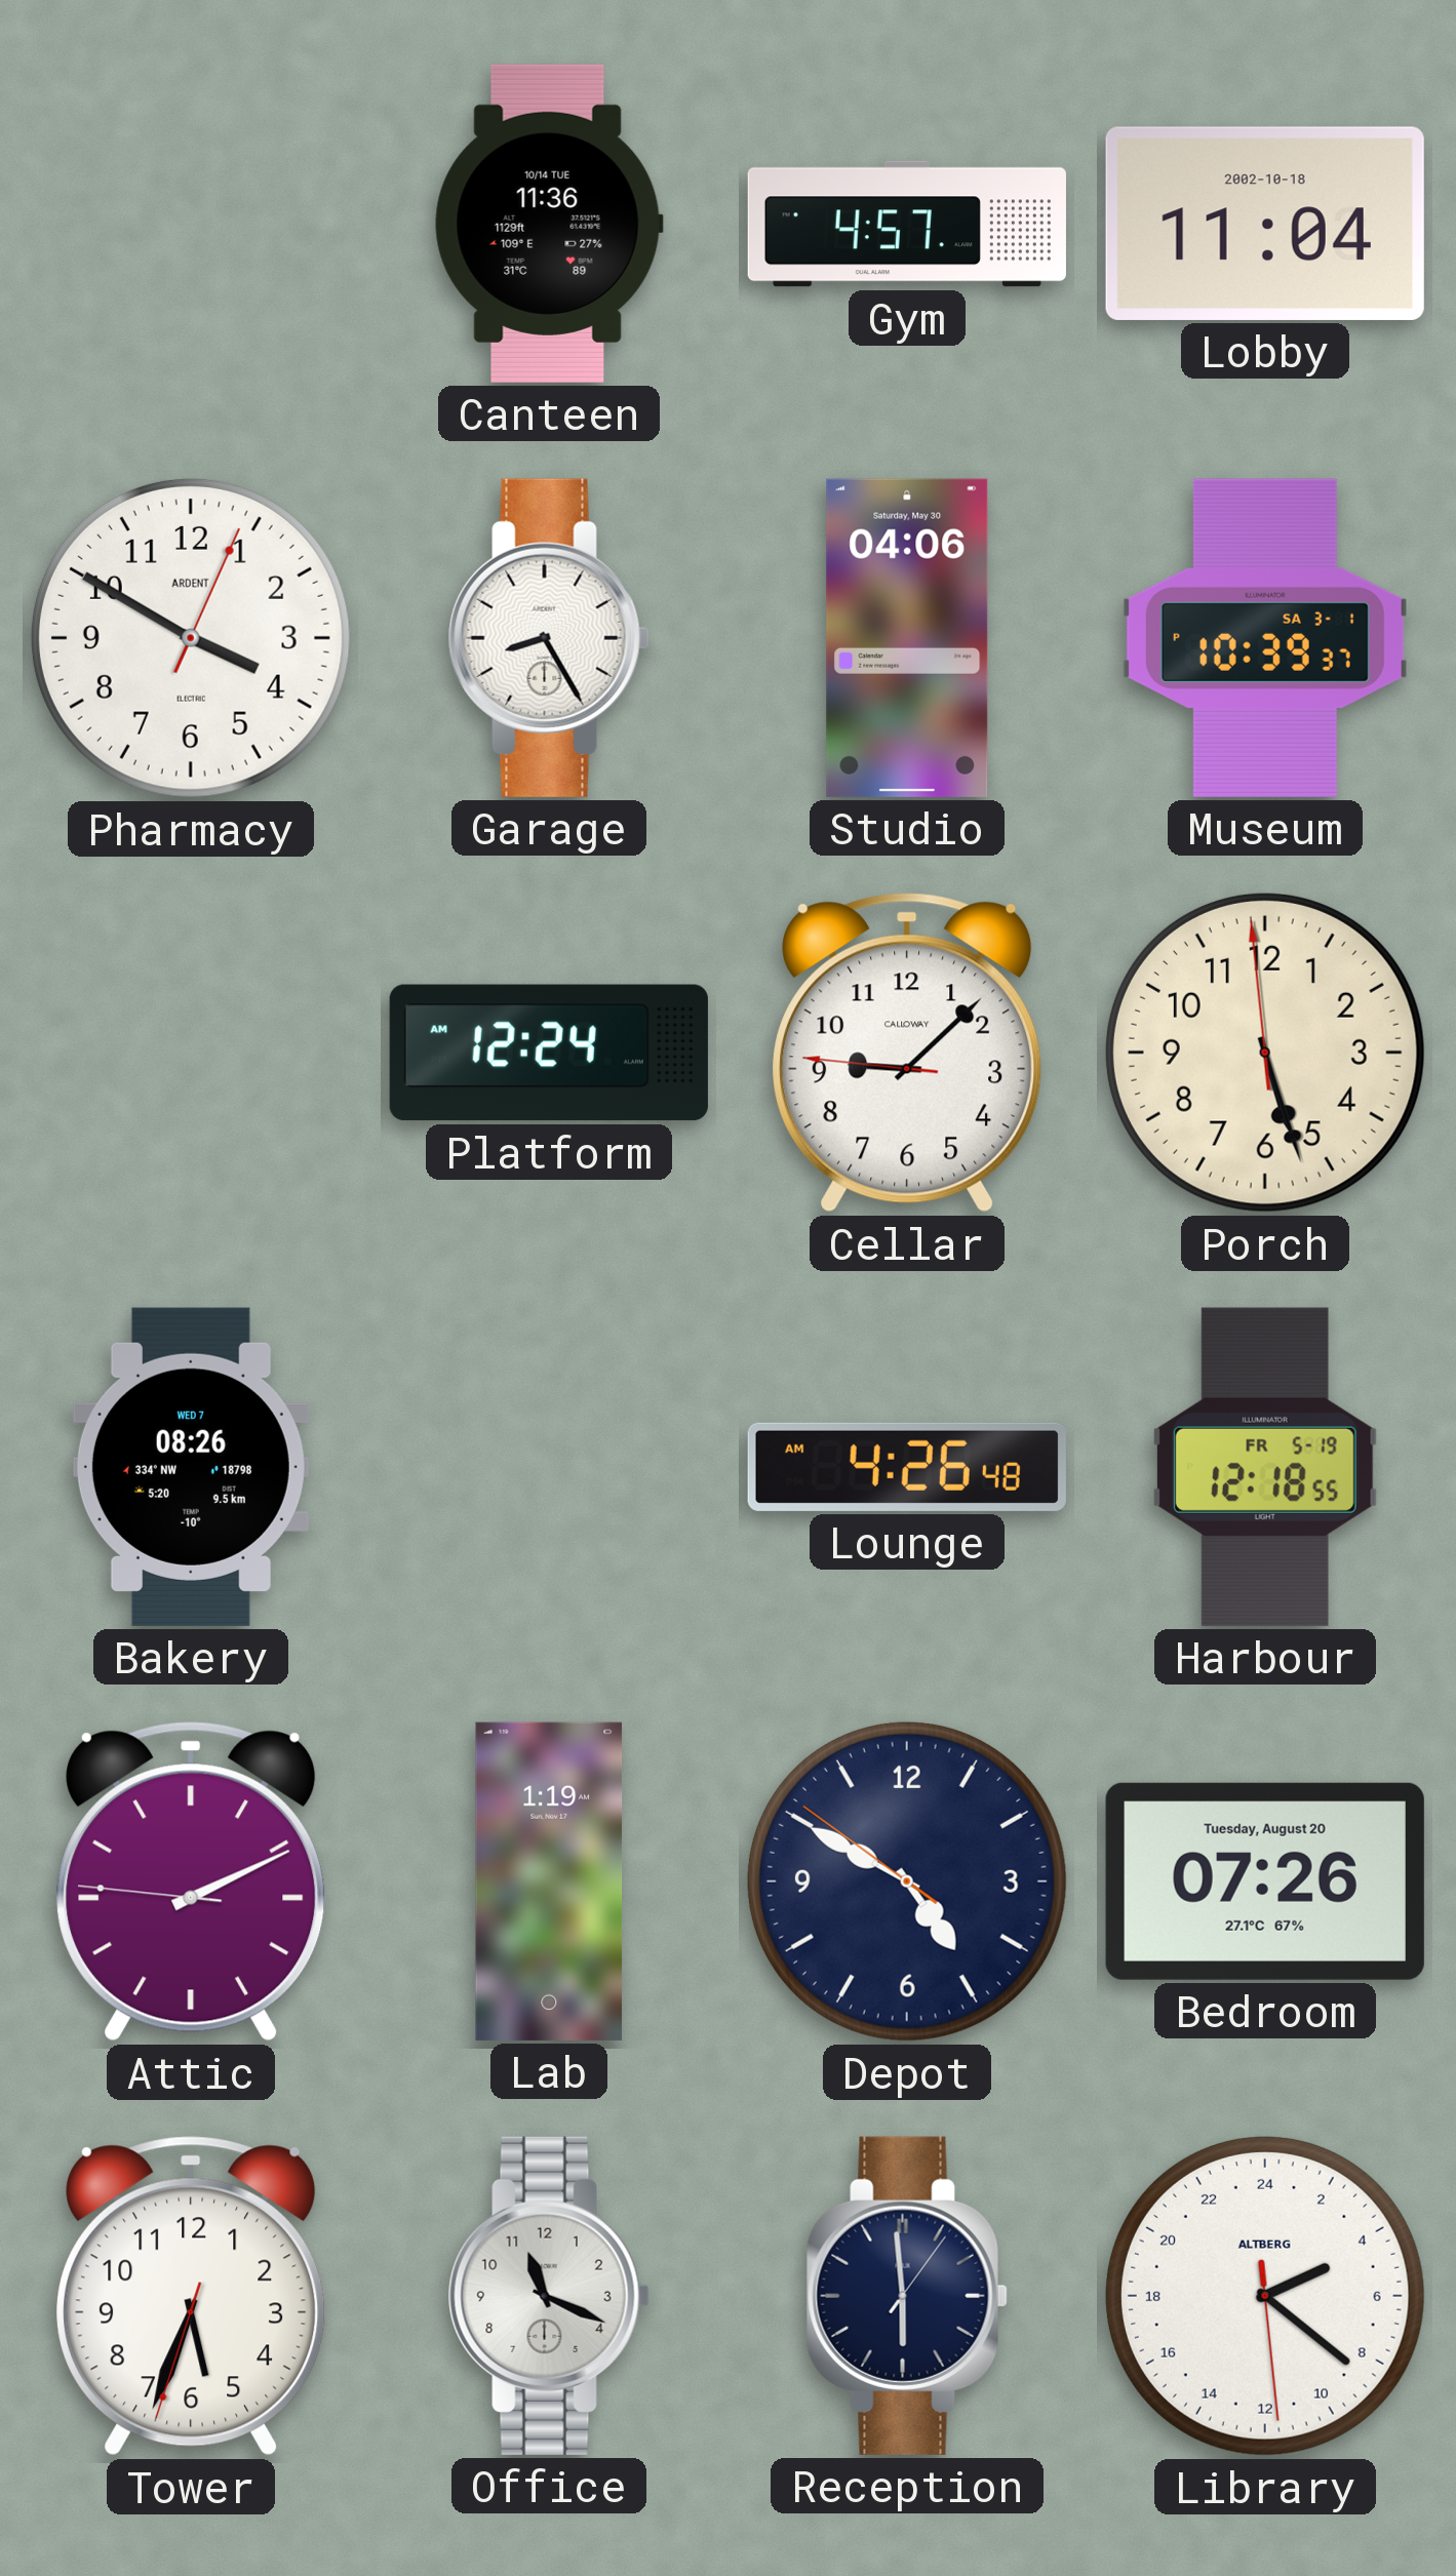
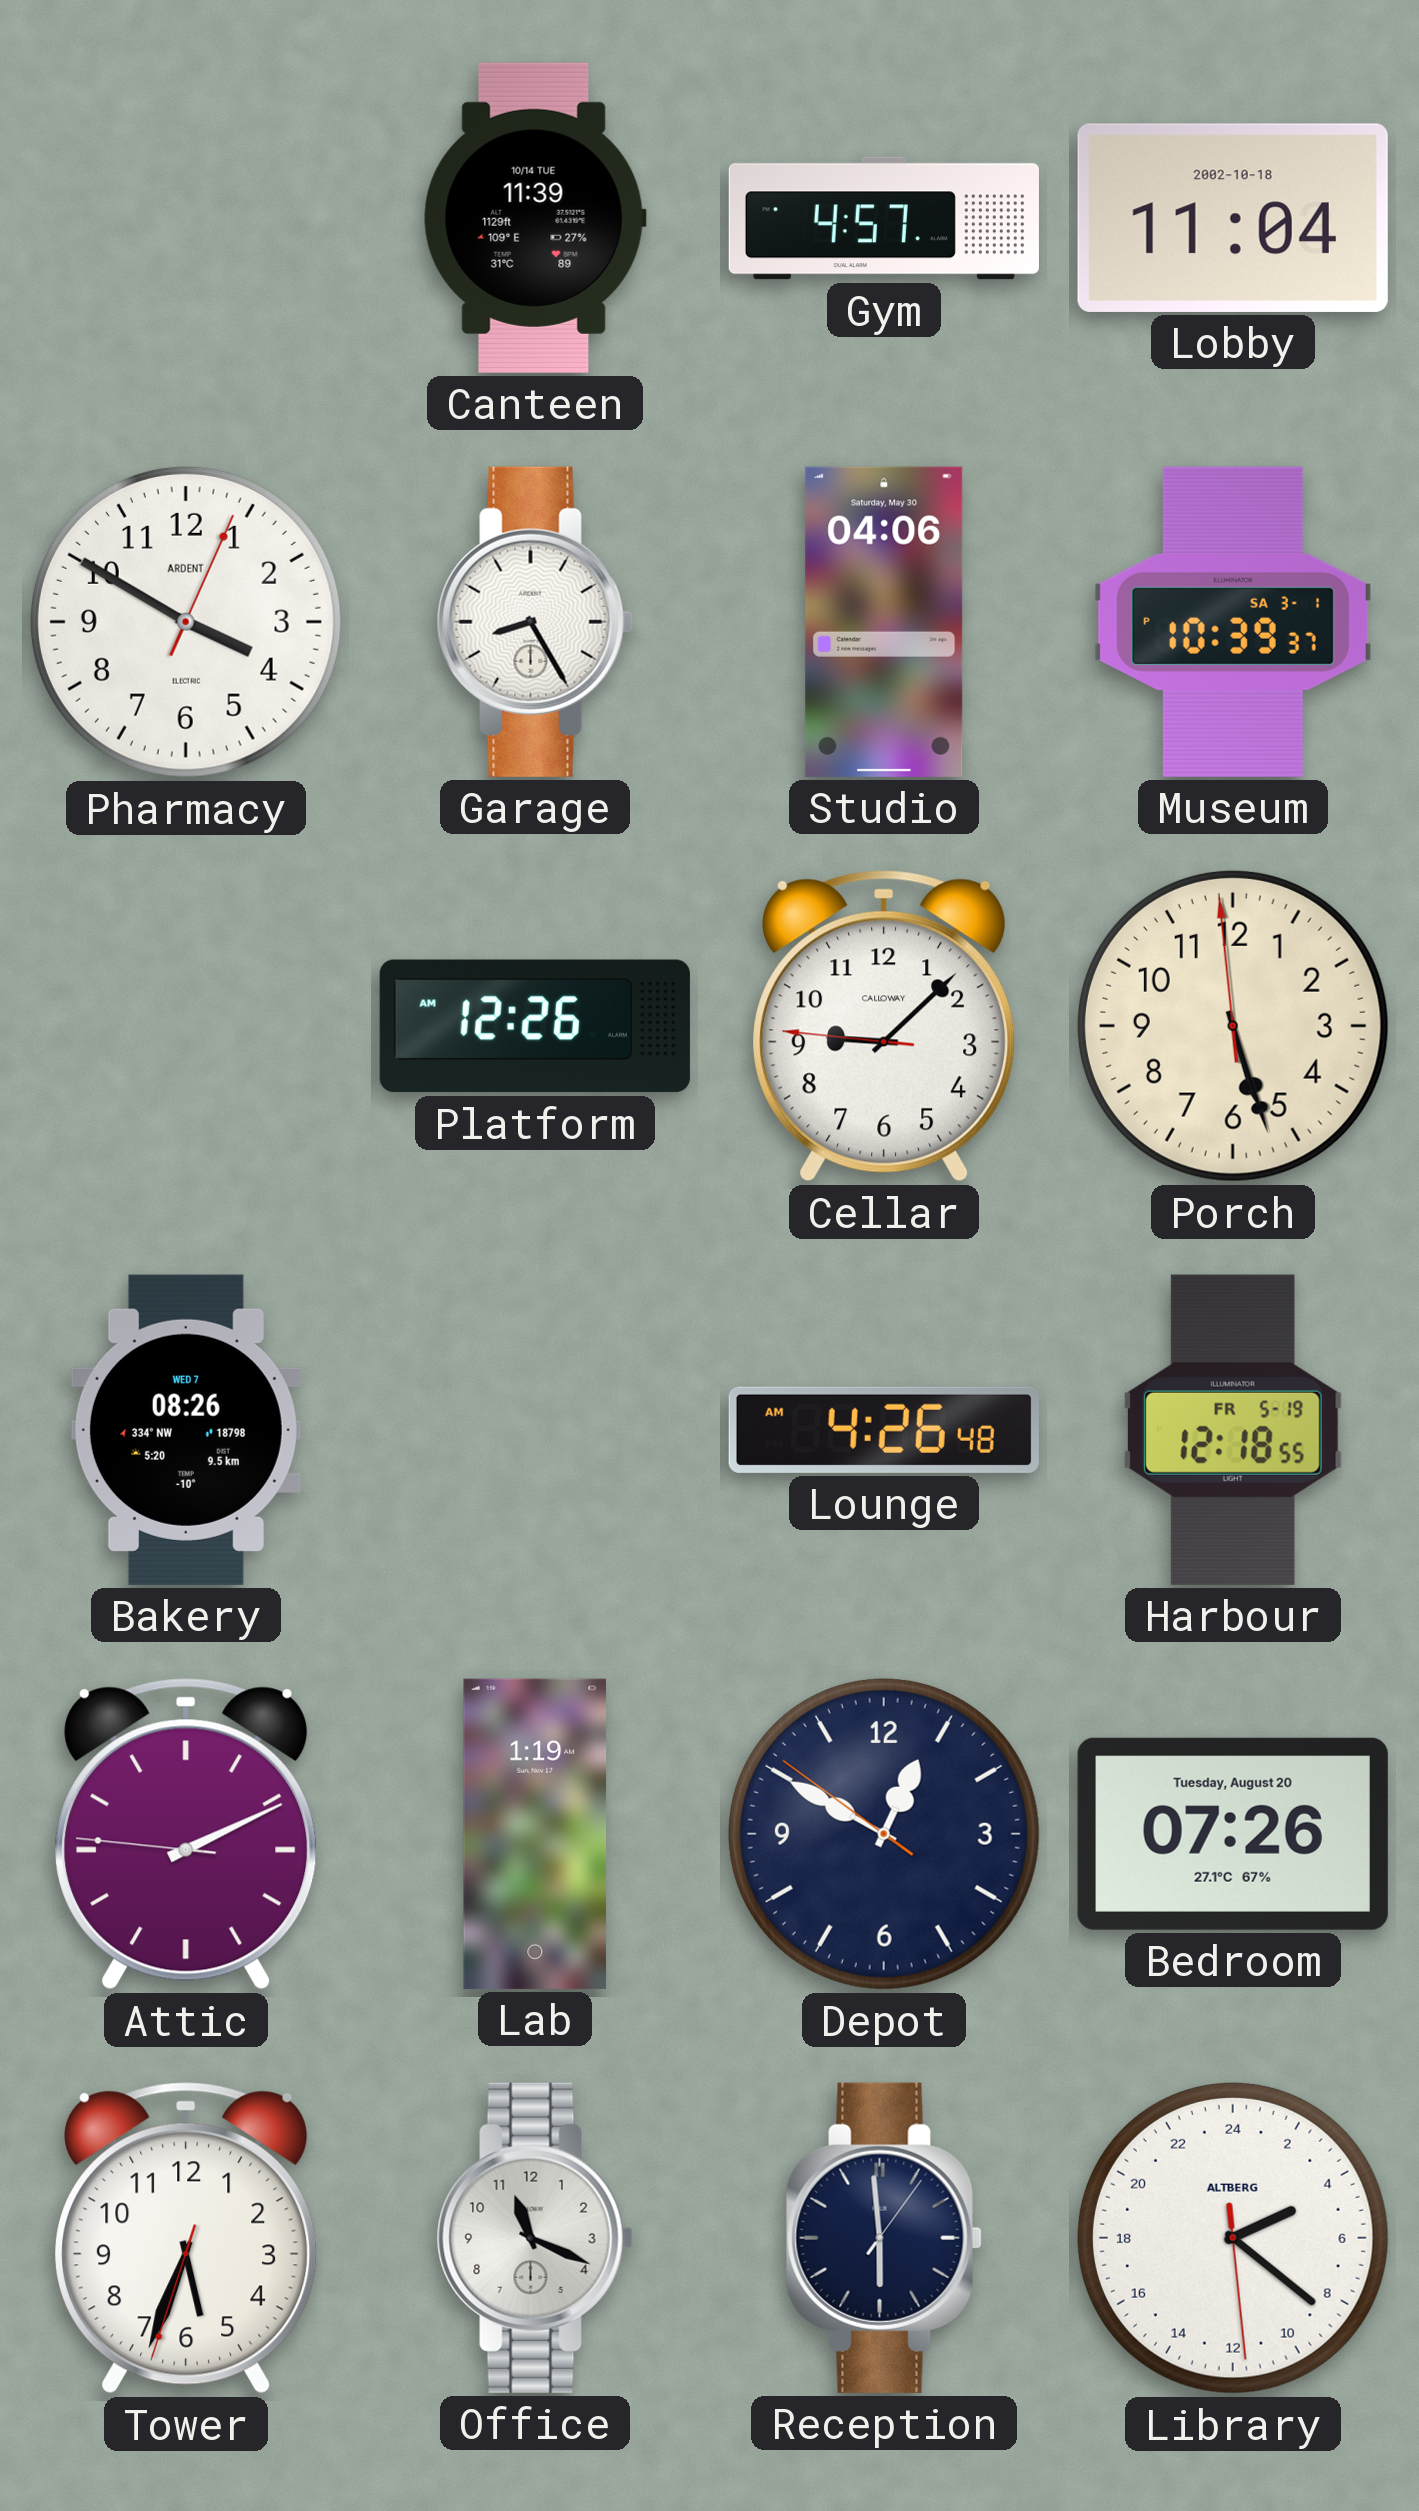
Canteen: 11:36 -> 11:39 (535, 218)
Platform: 12:24 -> 12:26 (535, 1026)
Depot: 4:49 -> 12:49 (884, 1834)
